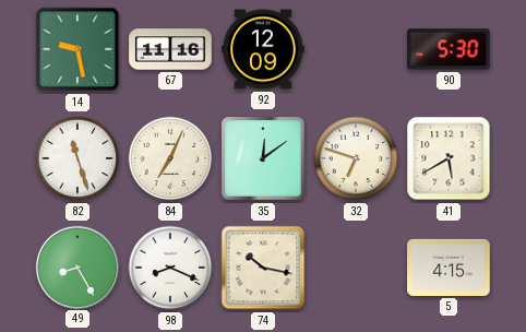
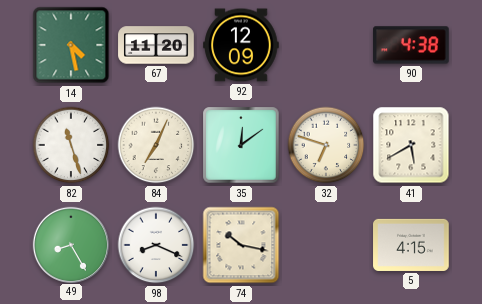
14: 9:28 -> 4:28 (71, 45)
67: 11:16 -> 11:20 (156, 45)
90: 5:30 -> 4:38 (411, 45)
